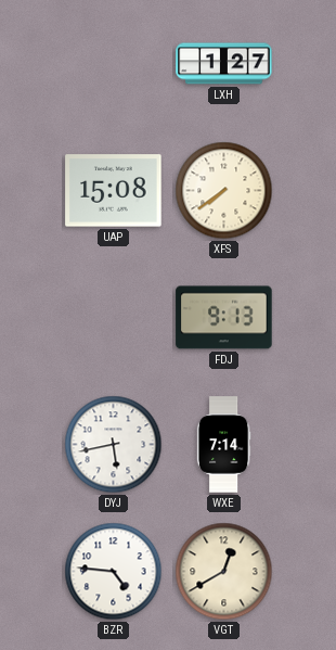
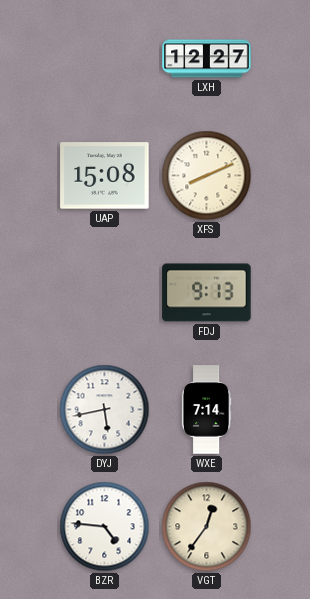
LXH: 1:27 -> 12:27 (207, 59)
XFS: 7:39 -> 8:11 (207, 176)
VGT: 12:40 -> 12:36 (207, 527)
